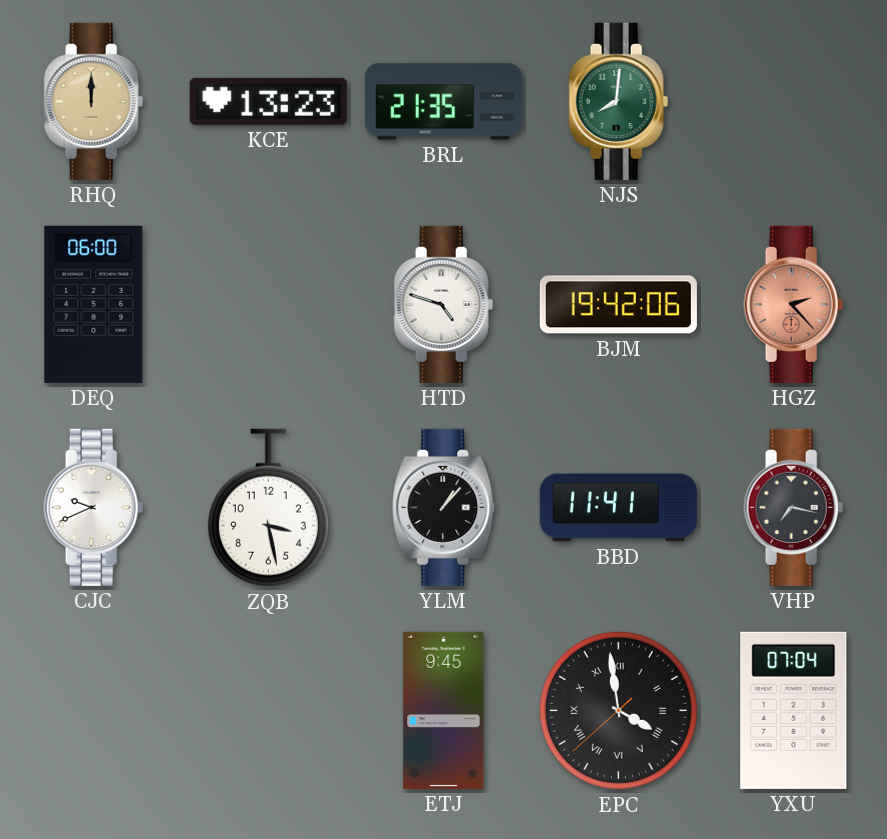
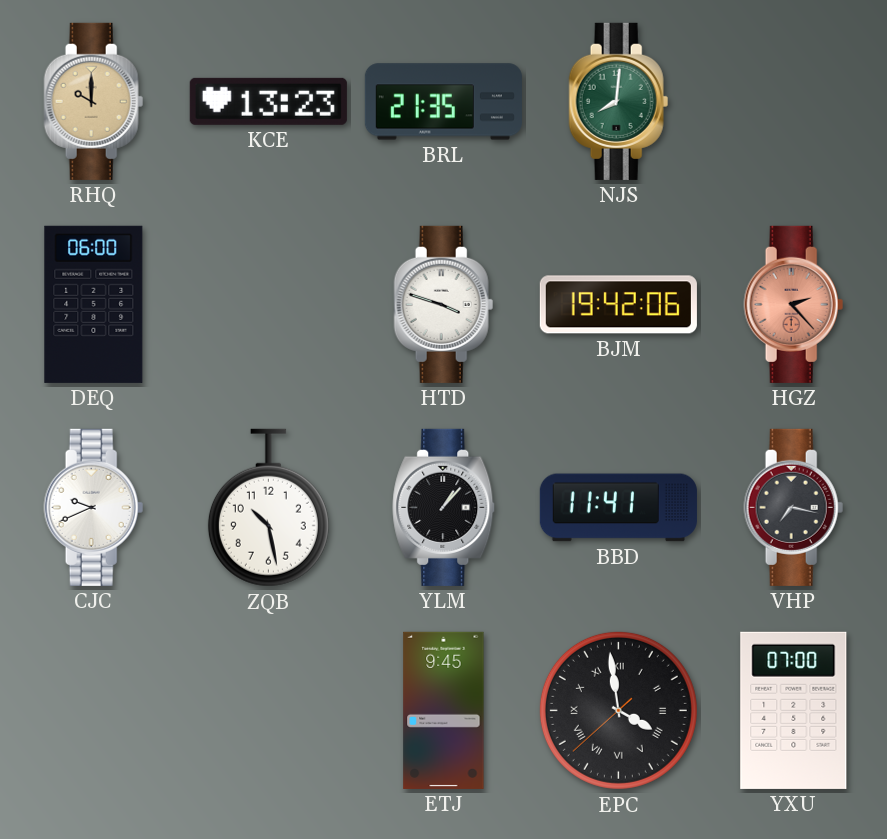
RHQ: 12:00 -> 10:00 (94, 101)
HTD: 4:48 -> 3:48 (444, 304)
ZQB: 3:28 -> 10:28 (268, 508)
YXU: 07:04 -> 07:00 (794, 710)
